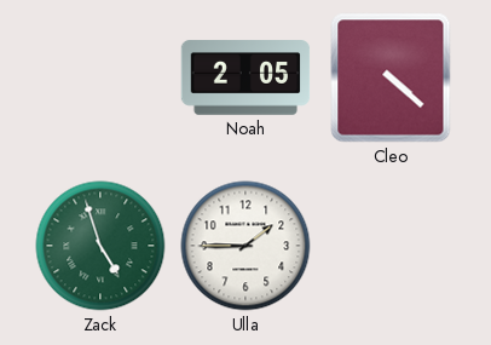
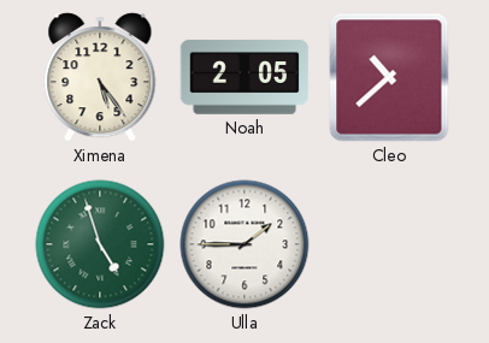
Ximena: none -> 5:24 (100, 77)
Cleo: 4:22 -> 10:38 (389, 77)
